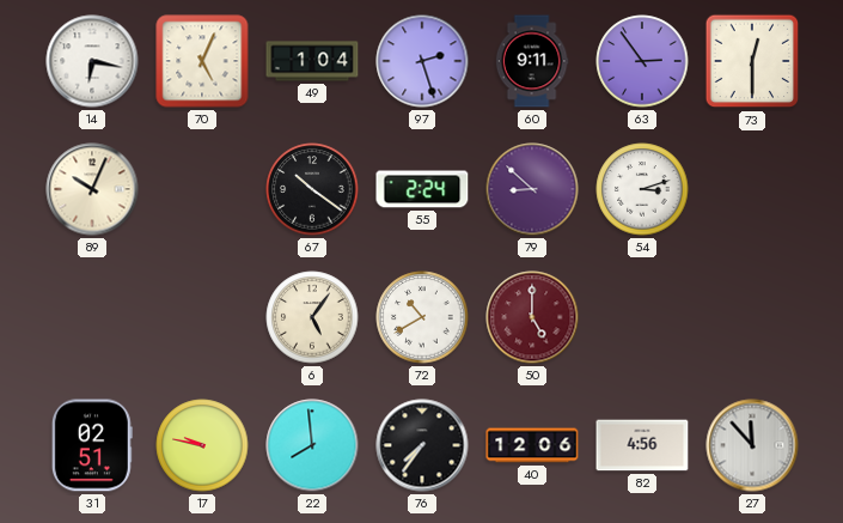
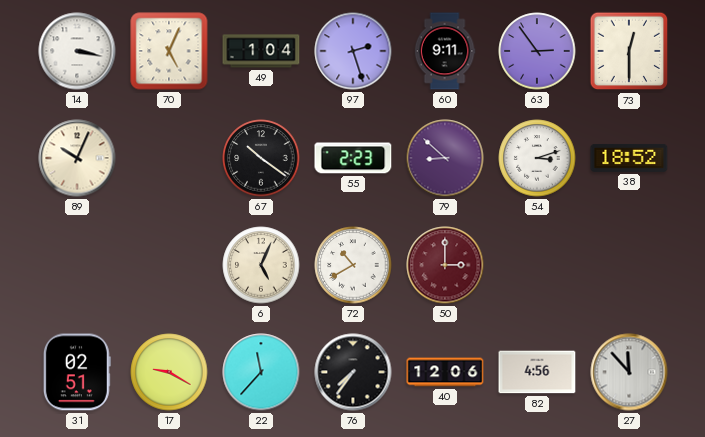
14: 6:17 -> 3:17 (77, 51)
55: 2:24 -> 2:23 (353, 158)
38: none -> 18:52 (629, 158)
6: 5:06 -> 5:04 (261, 265)
50: 5:00 -> 3:00 (445, 265)
17: 9:47 -> 9:20 (169, 372)
22: 7:59 -> 11:37 (261, 372)
